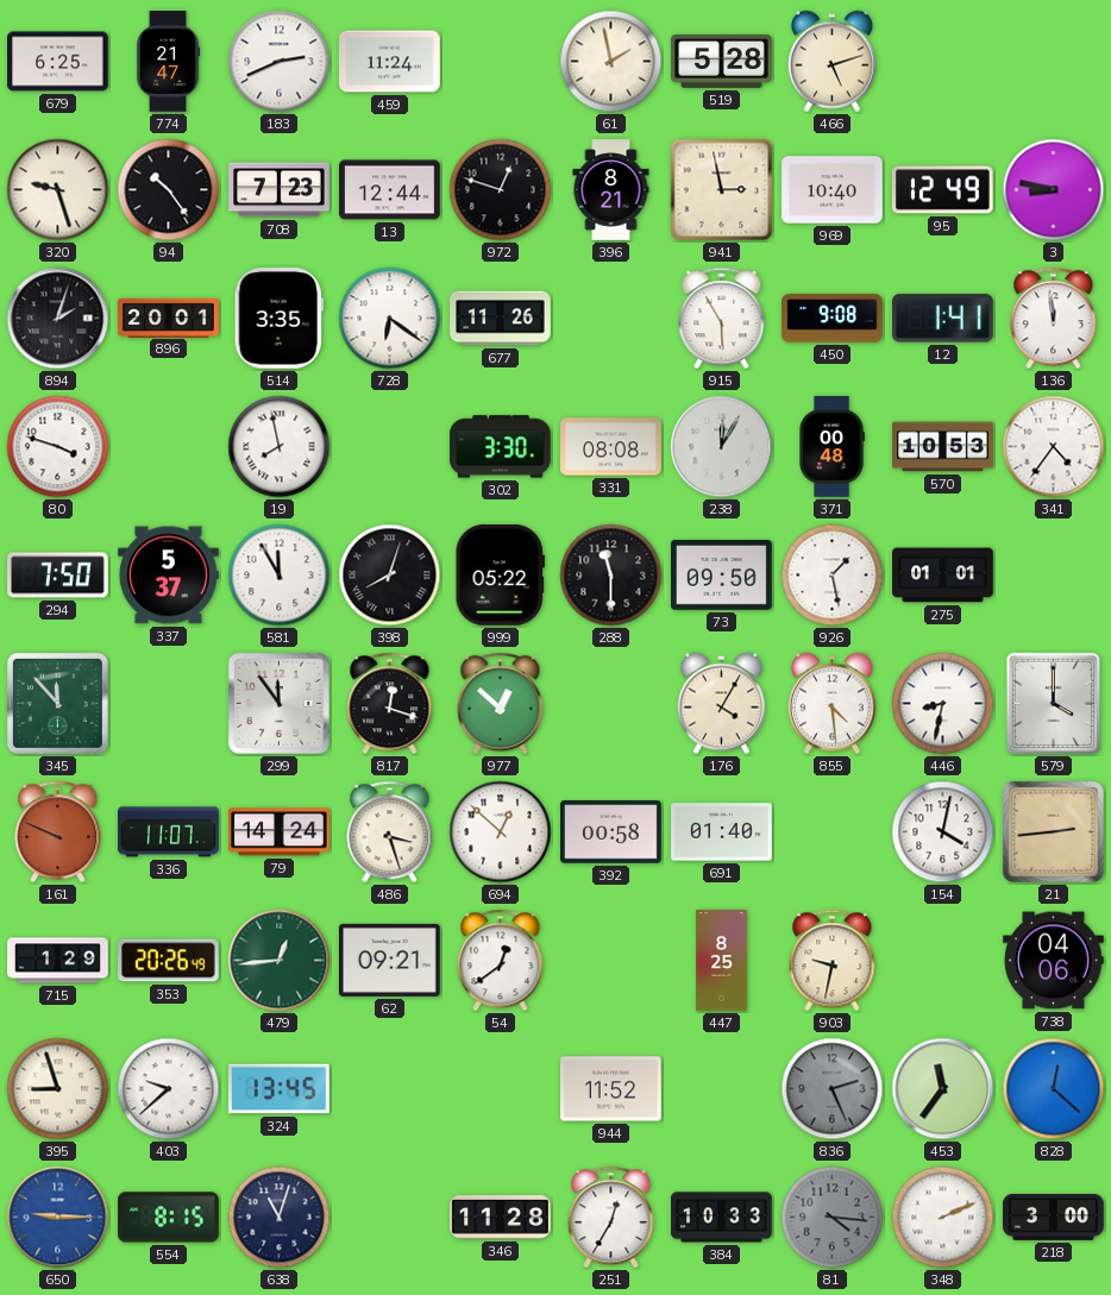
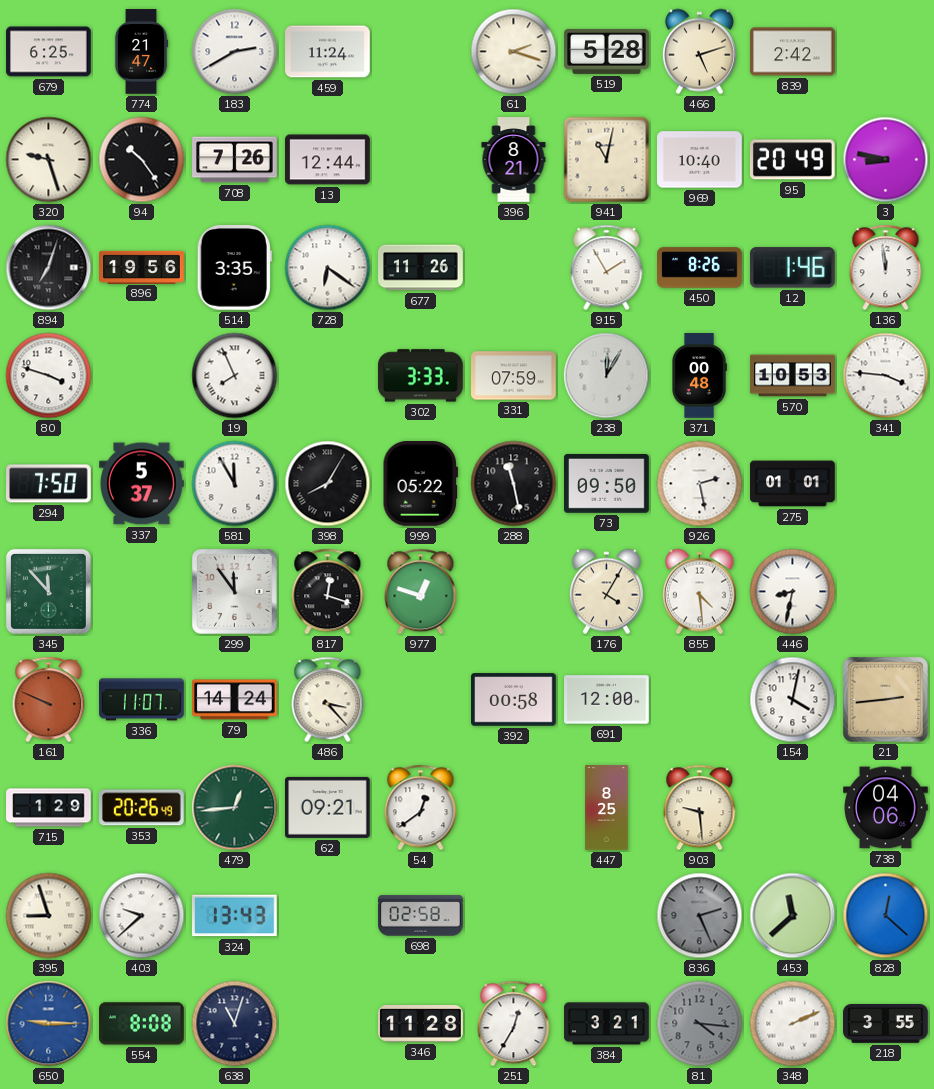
183: 2:41 -> 2:40 (235, 52)
61: 1:58 -> 2:18 (514, 52)
839: none -> 2:42 (793, 52)
708: 7:23 -> 7:26 (235, 160)
972: 12:48 -> none (501, 190)
941: 2:58 -> 11:02 (607, 160)
95: 12:49 -> 20:49 (792, 160)
894: 2:03 -> 7:03 (49, 268)
896: 20:01 -> 19:56 (142, 267)
915: 5:55 -> 1:55 (607, 268)
450: 9:08 -> 8:26 (700, 268)
12: 1:41 -> 1:46 (792, 268)
19: 7:58 -> 7:56 (235, 376)
302: 3:30 -> 3:33 (421, 376)
331: 08:08 -> 07:59 (514, 376)
341: 4:36 -> 3:46 (886, 376)
398: 8:03 -> 8:05 (328, 484)
288: 11:30 -> 11:28 (514, 484)
926: 1:28 -> 2:28 (700, 484)
977: 12:52 -> 12:48 (421, 592)
579: 4:00 -> none (1054, 704)
486: 3:27 -> 3:23 (328, 700)
694: 12:52 -> none (501, 832)
691: 01:40 -> 12:00 (607, 700)
903: 9:32 -> 9:29 (700, 808)
324: 13:45 -> 13:43 (235, 916)
698: none -> 02:58 (421, 916)
944: 11:52 -> none (611, 1089)
453: 11:36 -> 11:38 (793, 916)
554: 8:15 -> 8:08 (142, 1024)
384: 10:33 -> 3:21 (607, 1024)
218: 3:00 -> 3:55 (886, 1024)
